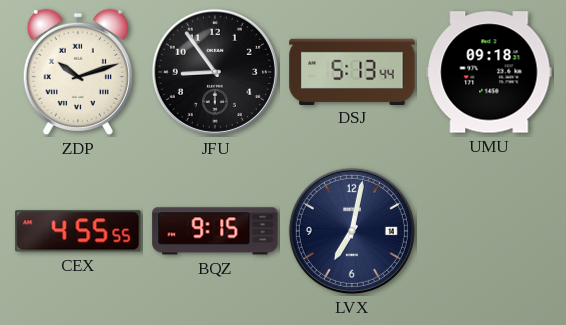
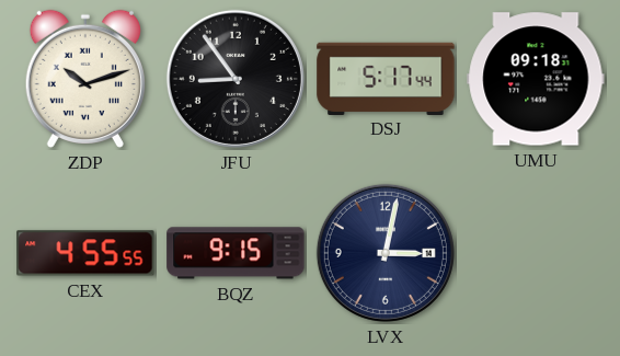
DSJ: 5:13 -> 5:17 (386, 78)
LVX: 7:02 -> 3:02 (386, 253)
